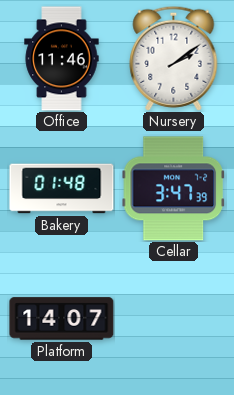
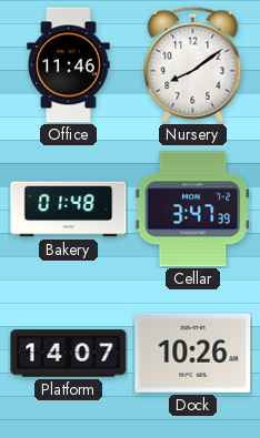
Nursery: 2:09 -> 8:09 (193, 64)
Dock: none -> 10:26 (193, 353)
